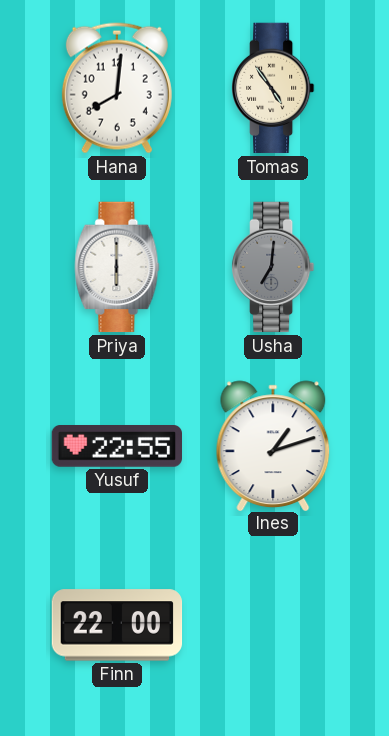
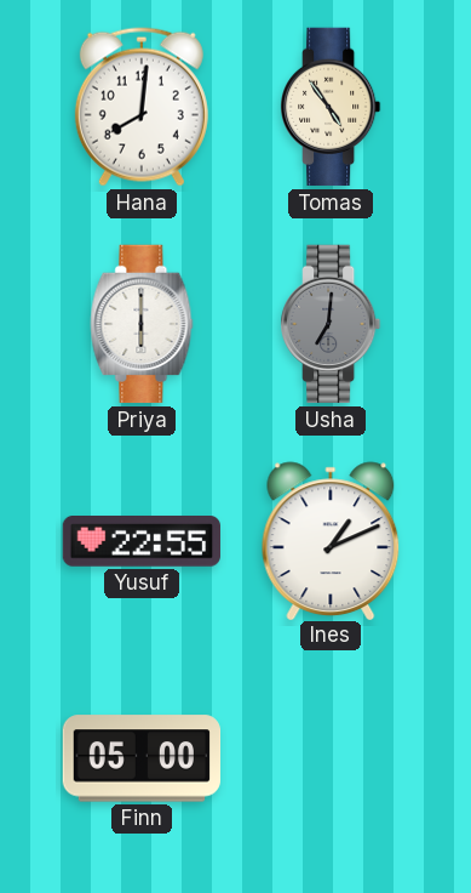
Ines: 1:12 -> 1:11 (331, 540)
Finn: 22:00 -> 05:00 (142, 758)
